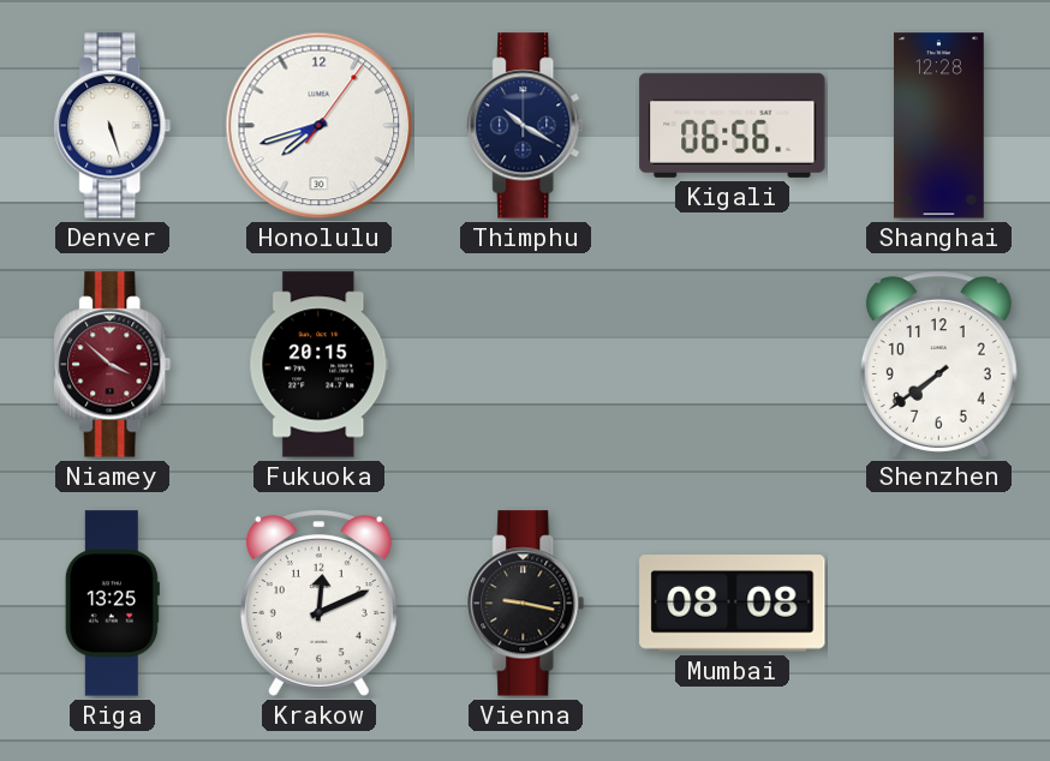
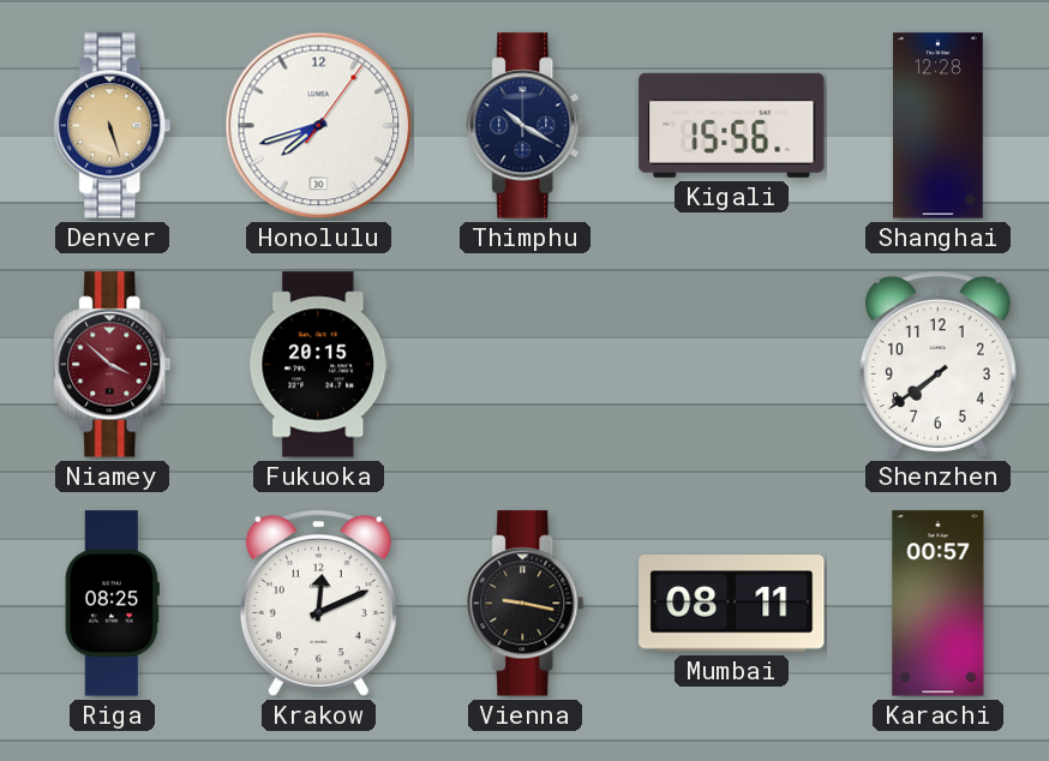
Denver dial: white -> champagne (113, 126)
Kigali: 06:56 -> 15:56 (732, 125)
Riga: 13:25 -> 08:25 (112, 604)
Mumbai: 08:08 -> 08:11 (732, 604)
Karachi: none -> 00:57 (939, 604)
